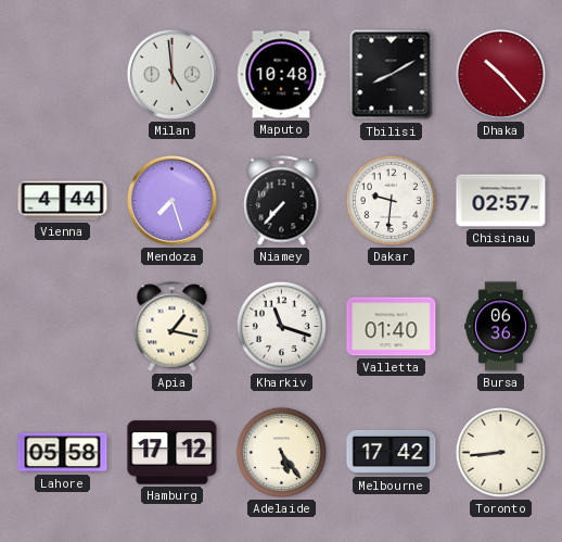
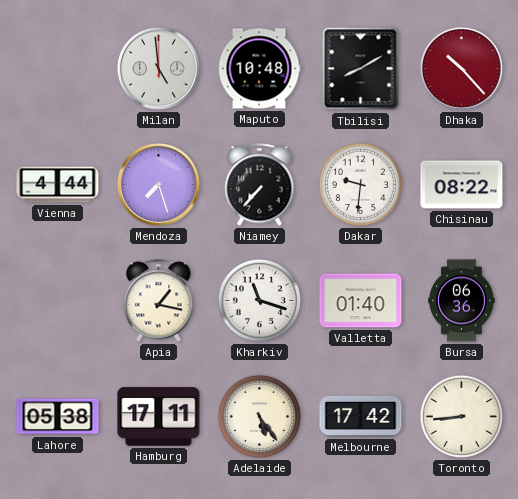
Chisinau: 02:57 -> 08:22 (462, 185)
Lahore: 05:58 -> 05:38 (58, 417)
Hamburg: 17:12 -> 17:11 (159, 417)
